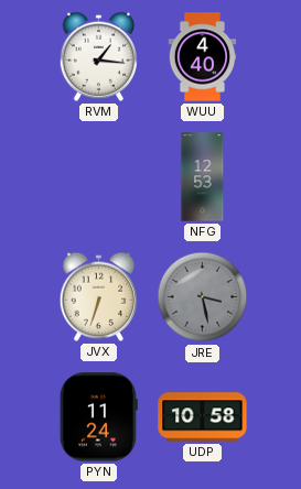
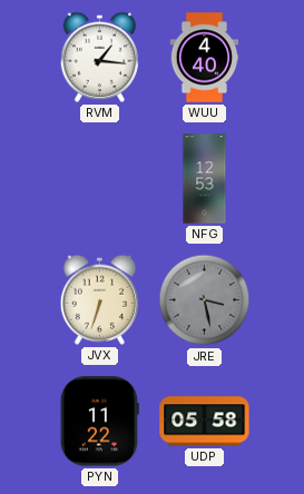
PYN: 11:24 -> 11:22 (99, 422)
UDP: 10:58 -> 05:58 (205, 422)
